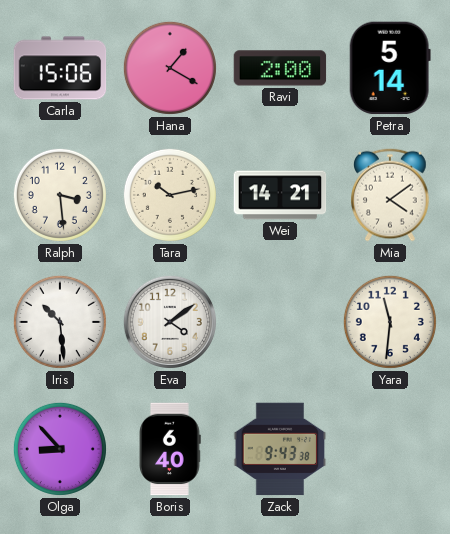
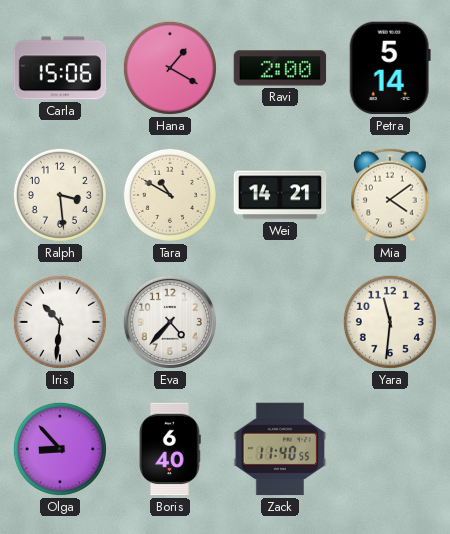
Tara: 10:13 -> 10:50 (170, 195)
Iris: 10:29 -> 10:31 (60, 322)
Eva: 4:09 -> 4:37 (170, 322)
Zack: 9:43 -> 11:40 (280, 449)
